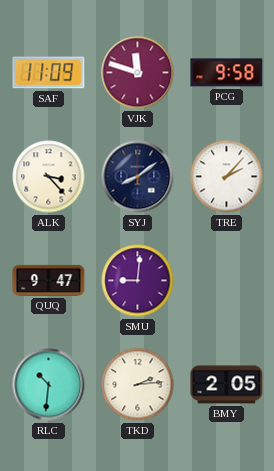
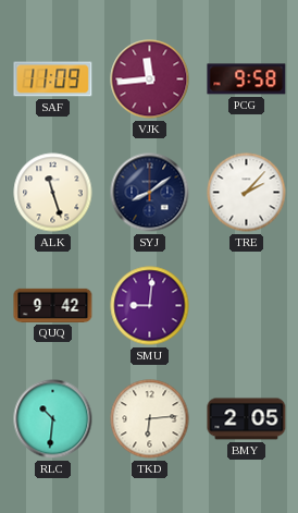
VJK: 11:48 -> 11:44 (150, 80)
ALK: 3:23 -> 11:27 (53, 193)
QUQ: 9:47 -> 9:42 (53, 305)
TKD: 2:14 -> 6:14 (150, 419)
